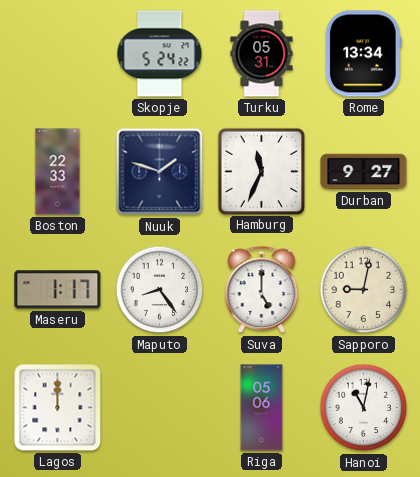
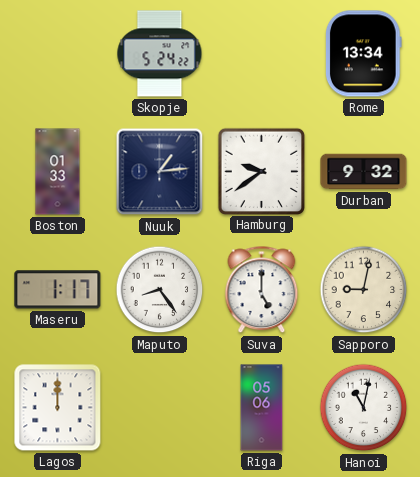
Turku: 05:31 -> none (262, 54)
Boston: 22:33 -> 01:33 (58, 172)
Nuuk: 1:48 -> 1:14 (160, 172)
Hamburg: 11:34 -> 9:39 (261, 171)
Durban: 9:27 -> 9:32 (364, 172)
